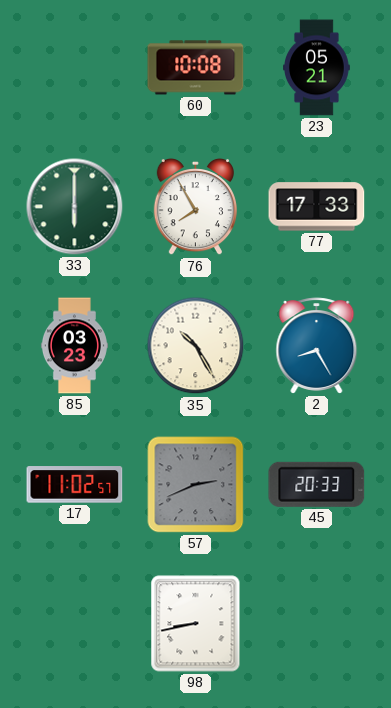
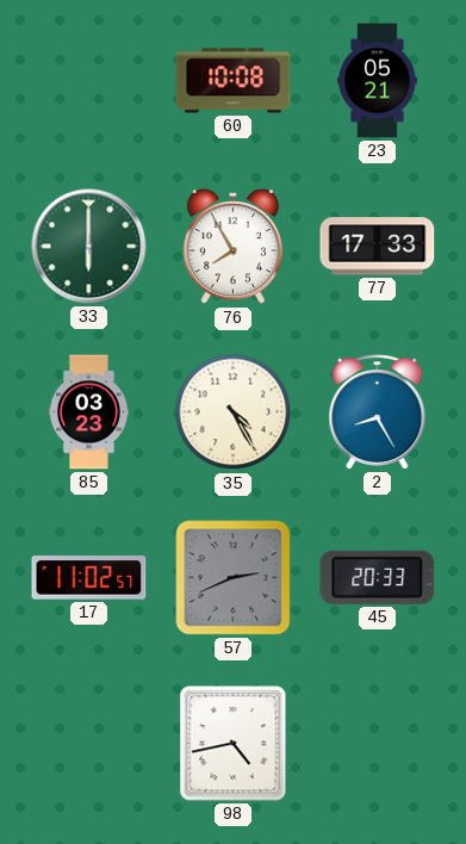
35: 10:25 -> 4:25 (234, 412)
98: 8:43 -> 4:43 (234, 744)
